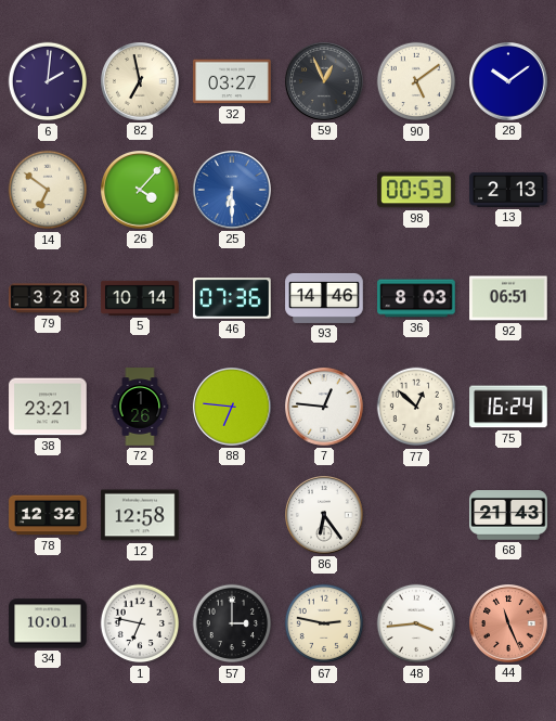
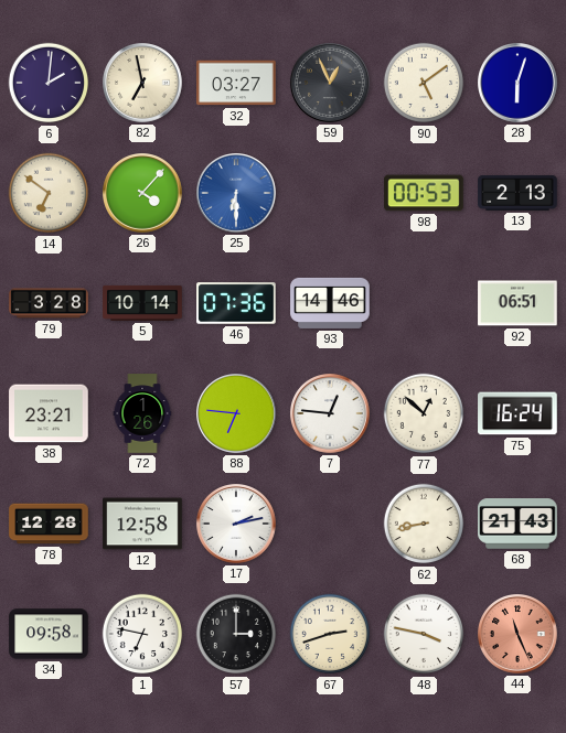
28: 10:09 -> 6:03 (519, 84)
36: 8:03 -> none (416, 298)
78: 12:32 -> 12:28 (49, 524)
17: none -> 2:13 (237, 525)
86: 6:24 -> none (325, 516)
62: none -> 8:43 (424, 524)
34: 10:01 -> 09:58 (49, 634)
67: 2:47 -> 2:42 (330, 634)
48: 3:44 -> 3:47 (424, 634)
